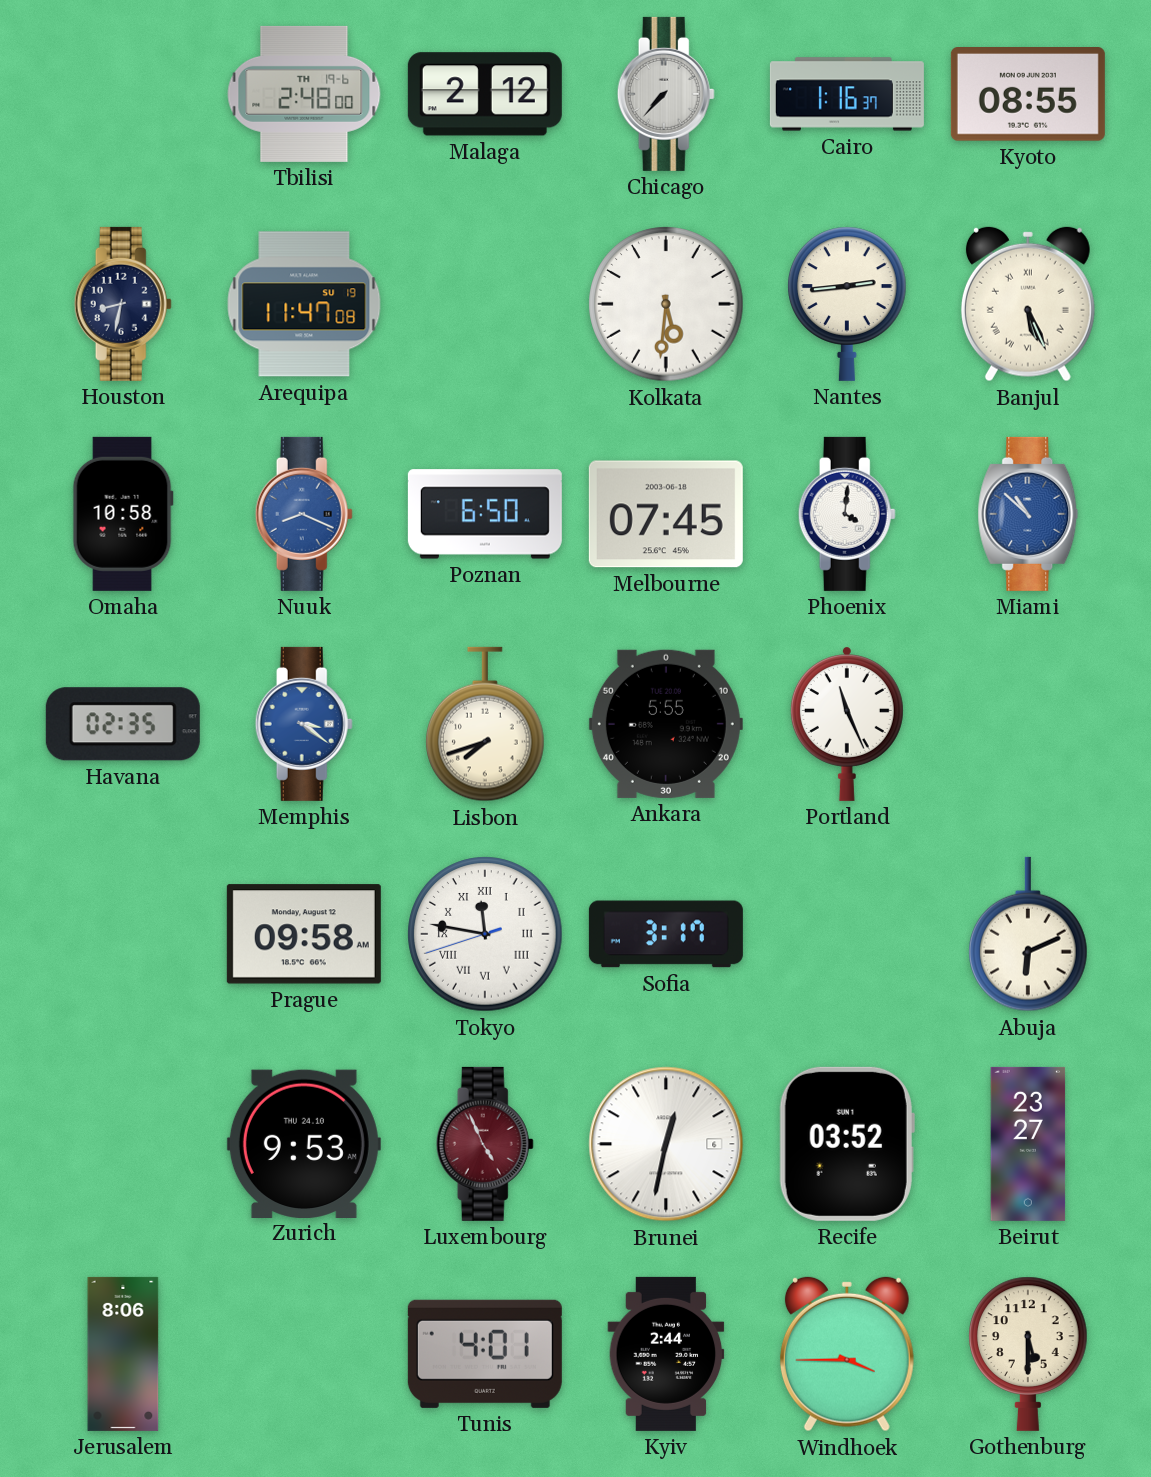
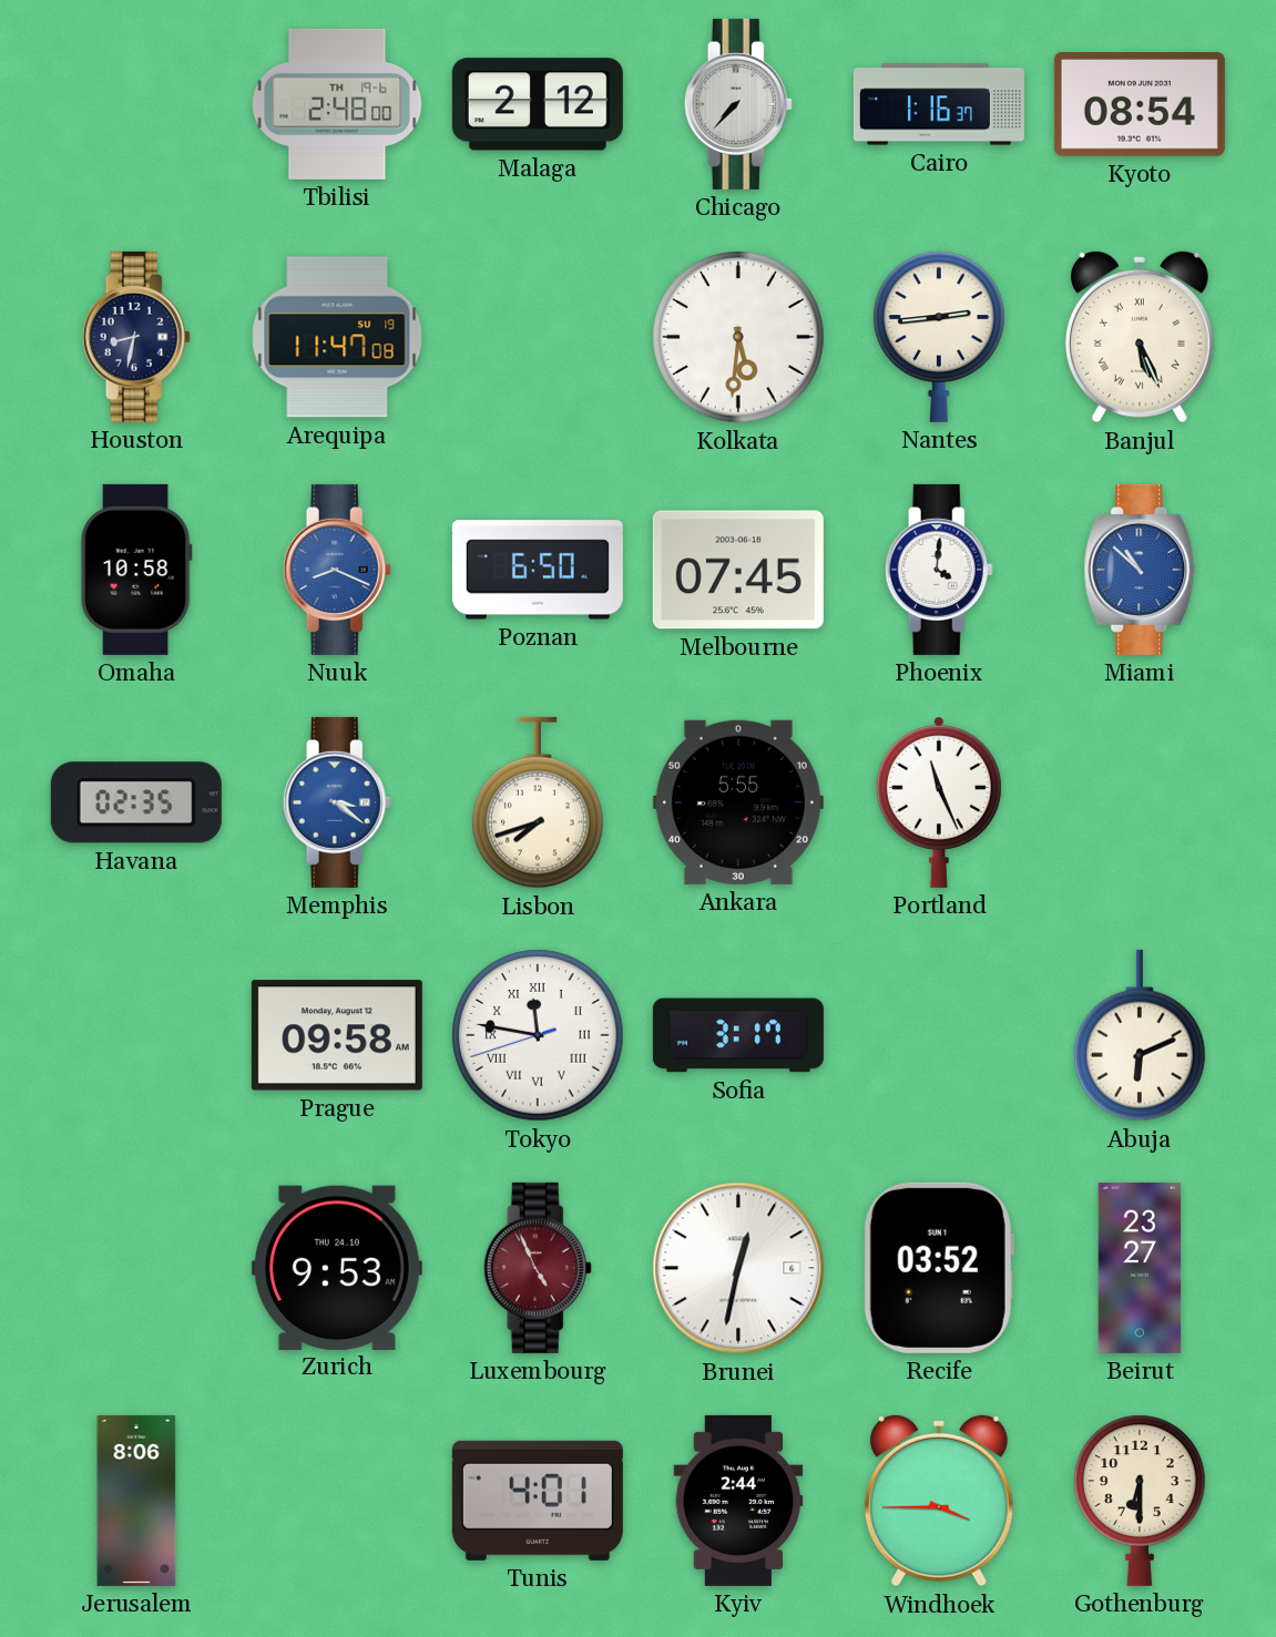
Kyoto: 08:55 -> 08:54 (1140, 105)
Gothenburg: 5:30 -> 6:30 (1141, 1501)
